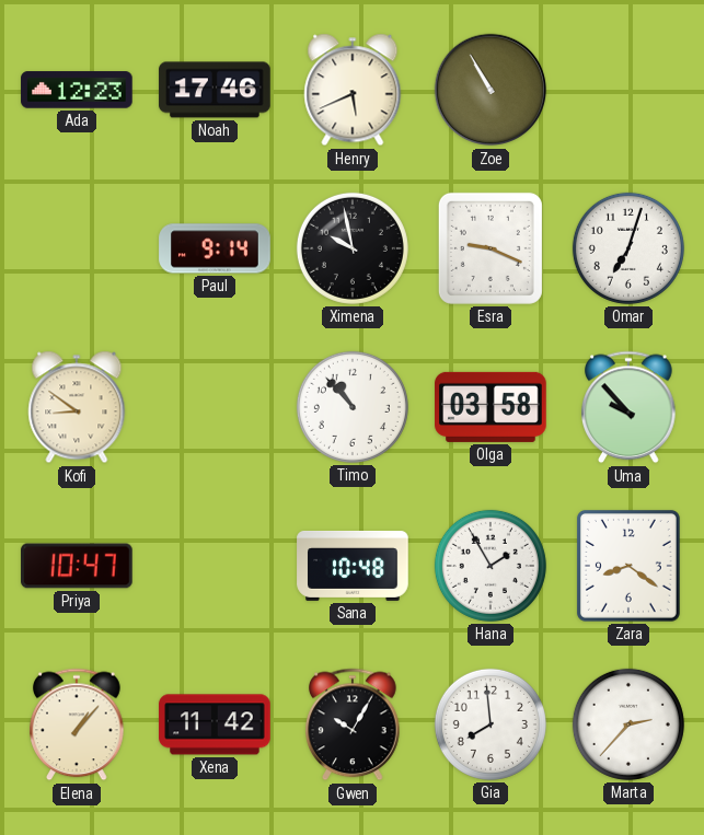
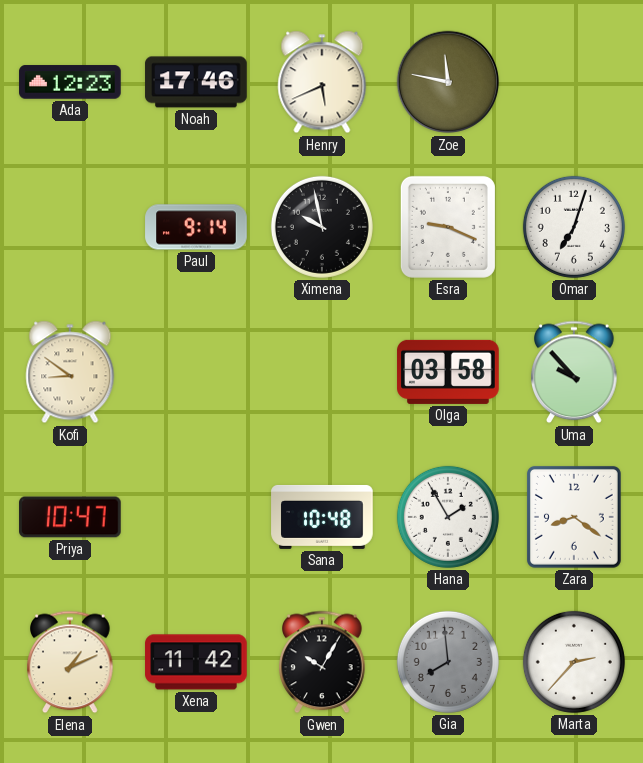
Zoe: 10:55 -> 11:47 (448, 82)
Timo: 10:53 -> none (353, 407)
Elena: 1:07 -> 1:11 (70, 662)
Gia dial: white -> grey (448, 662)
